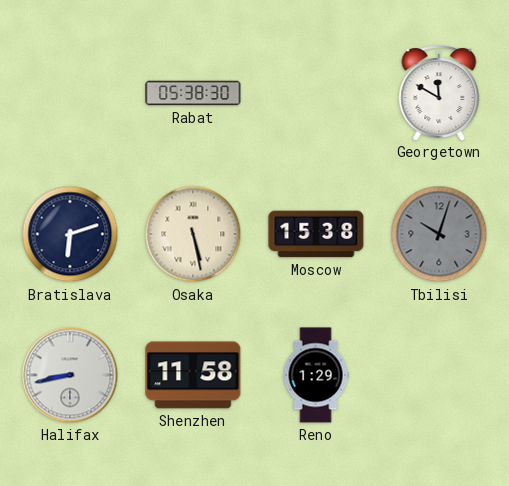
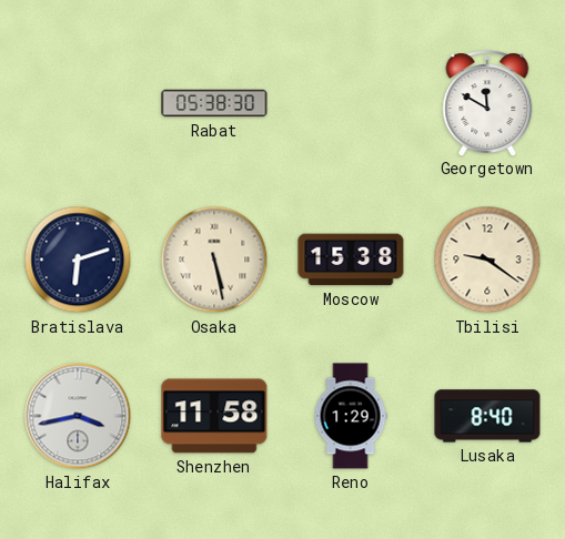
Tbilisi: 10:03 -> 9:21 (487, 260)
Tbilisi dial: grey -> cream (487, 260)
Halifax: 8:43 -> 3:43 (78, 416)
Lusaka: none -> 8:40 (487, 416)
